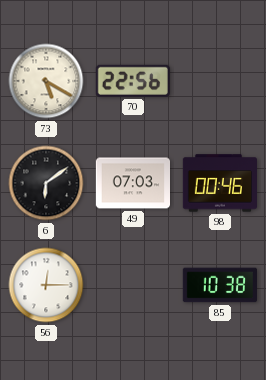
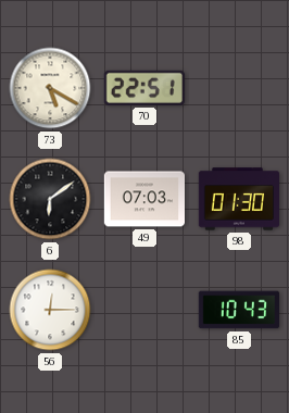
70: 22:56 -> 22:51 (144, 88)
98: 00:46 -> 01:30 (238, 199)
85: 10:38 -> 10:43 (238, 310)
